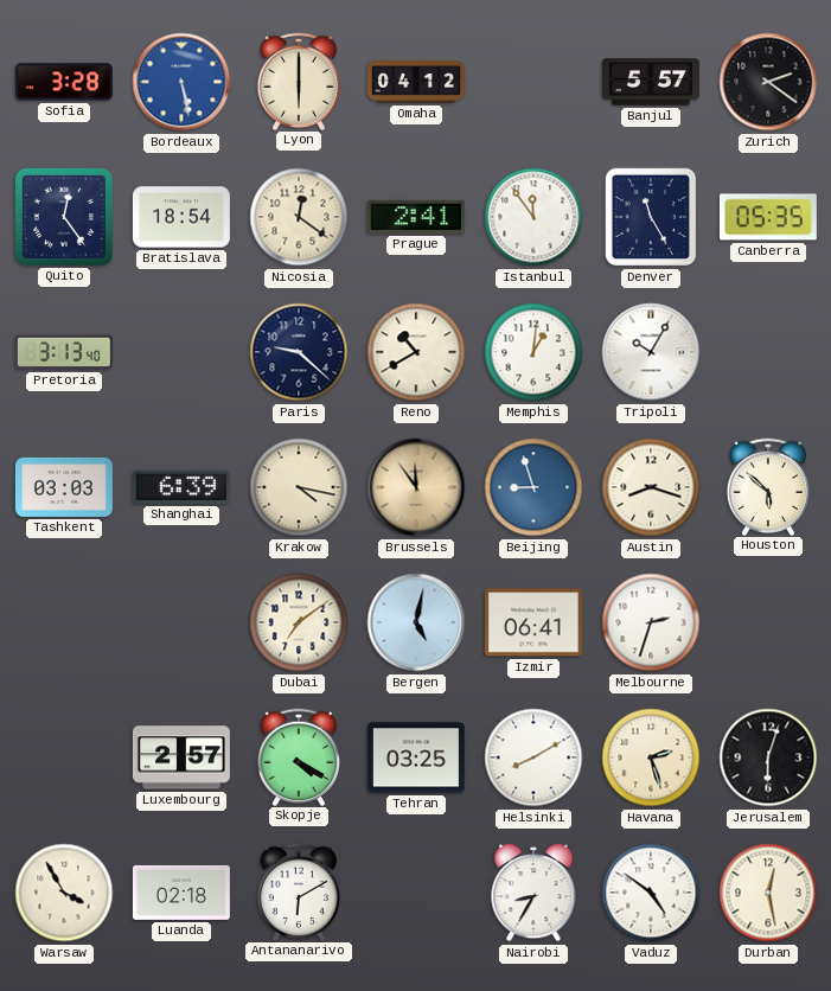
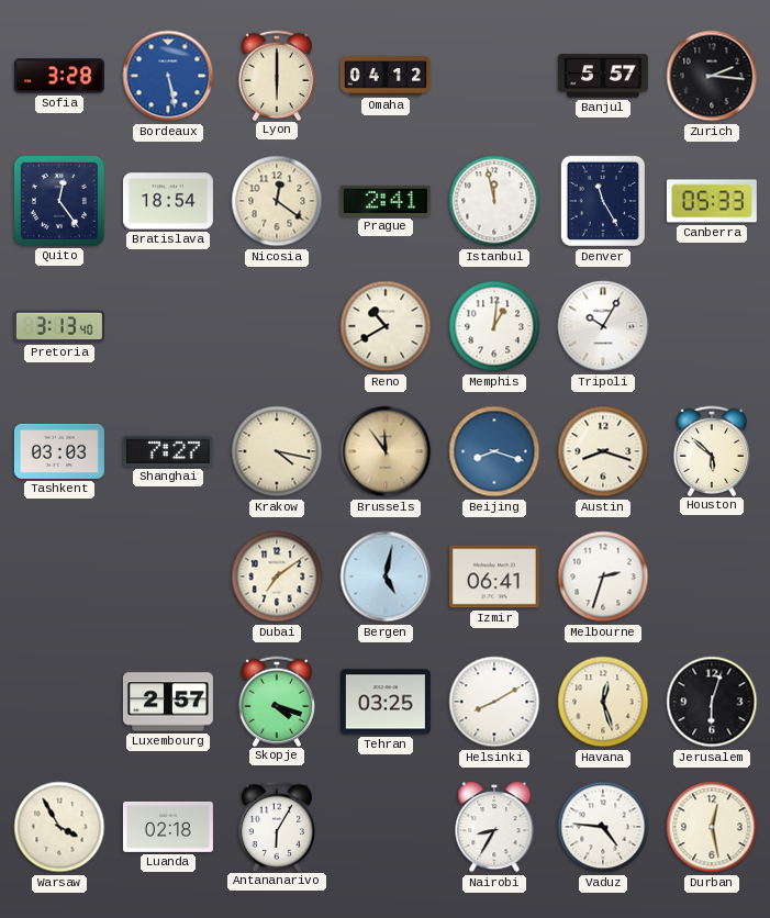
Zurich: 2:21 -> 2:16 (712, 76)
Istanbul: 11:54 -> 11:58 (494, 201)
Canberra: 05:35 -> 05:33 (712, 201)
Paris: 9:22 -> none (299, 352)
Shanghai: 6:39 -> 7:27 (168, 451)
Beijing: 8:57 -> 8:18 (494, 451)
Skopje: 4:20 -> 4:18 (277, 701)
Havana: 2:27 -> 12:27 (603, 702)
Antananarivo: 6:10 -> 6:05 (277, 826)
Vaduz: 4:51 -> 4:46 (603, 827)
